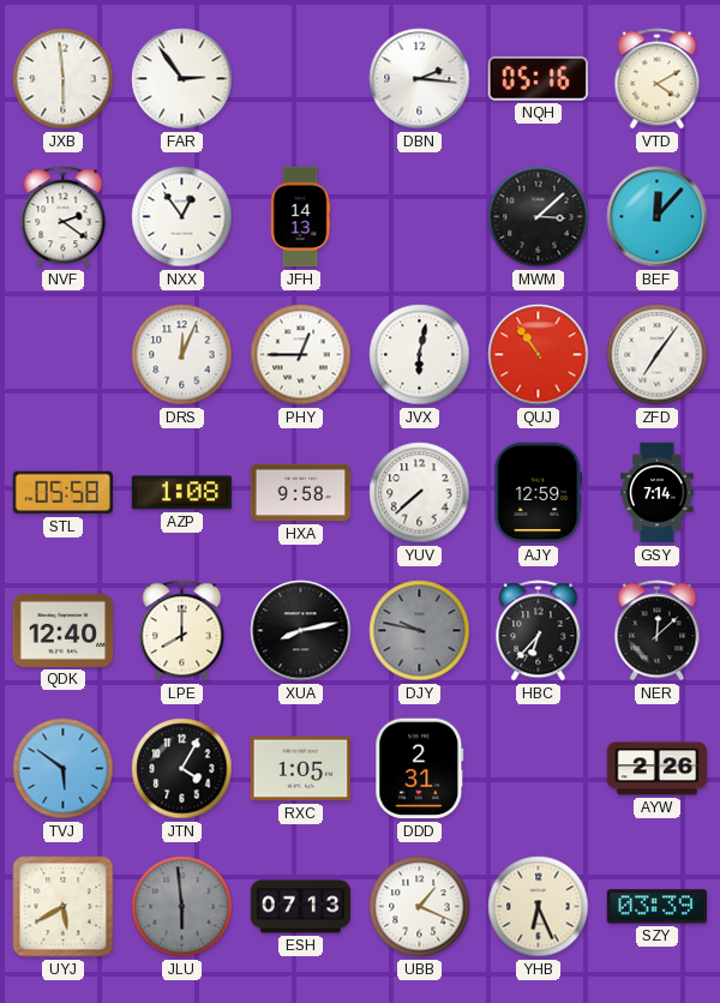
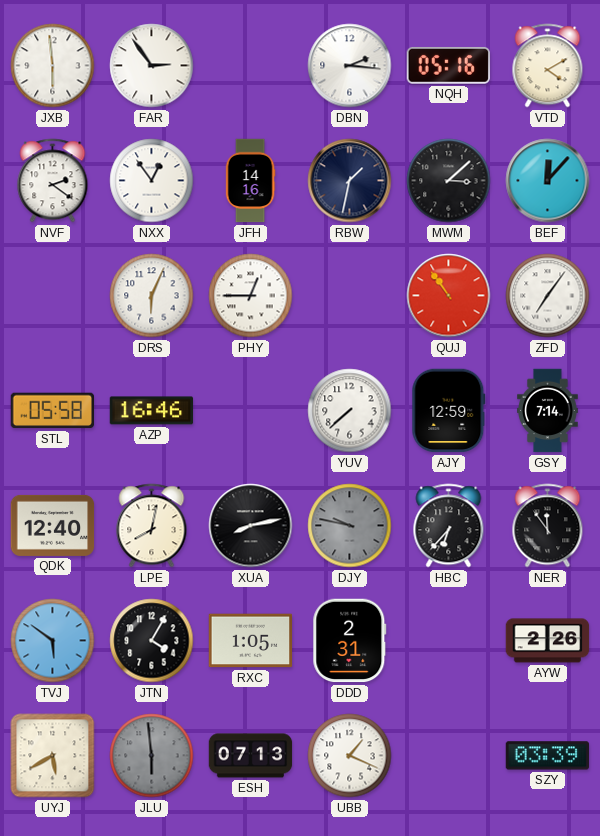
JFH: 14:13 -> 14:16 (250, 181)
RBW: none -> 1:32 (350, 181)
DRS: 12:04 -> 6:04 (152, 296)
JVX: 6:02 -> none (420, 355)
AZP: 1:08 -> 16:46 (152, 411)
HXA: 9:58 -> none (301, 493)
LPE: 8:00 -> 8:02 (152, 526)
NER: 12:08 -> 11:54 (548, 526)
YHB: 6:26 -> none (539, 907)
